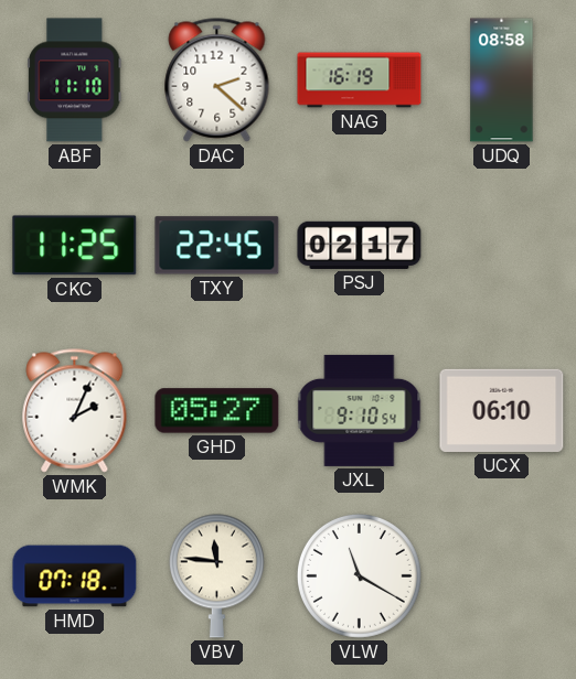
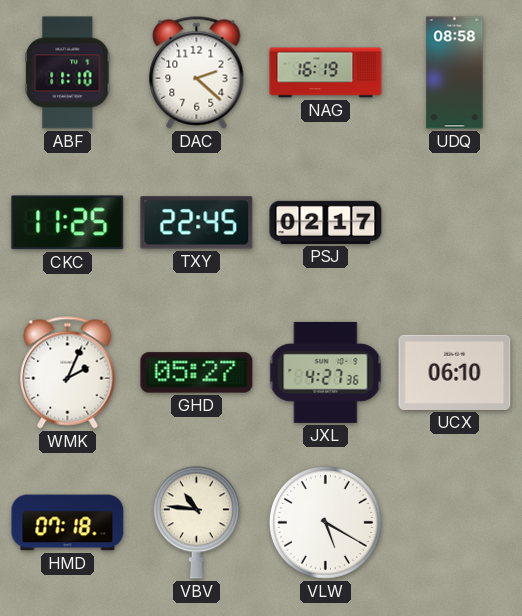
JXL: 9:10 -> 4:27 (326, 372)
VBV: 11:46 -> 10:46 (196, 522)
VLW: 11:20 -> 5:20 (325, 522)
